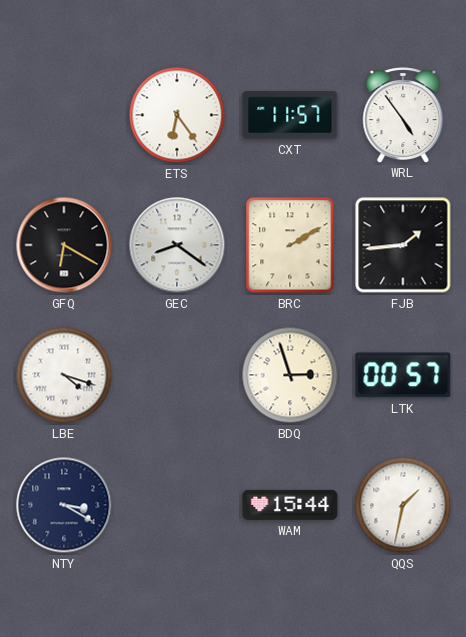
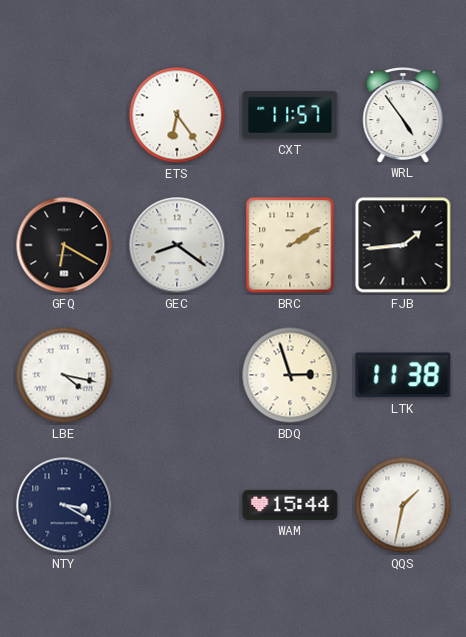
LBE: 4:18 -> 4:17 (64, 375)
LTK: 00:57 -> 11:38 (403, 375)
